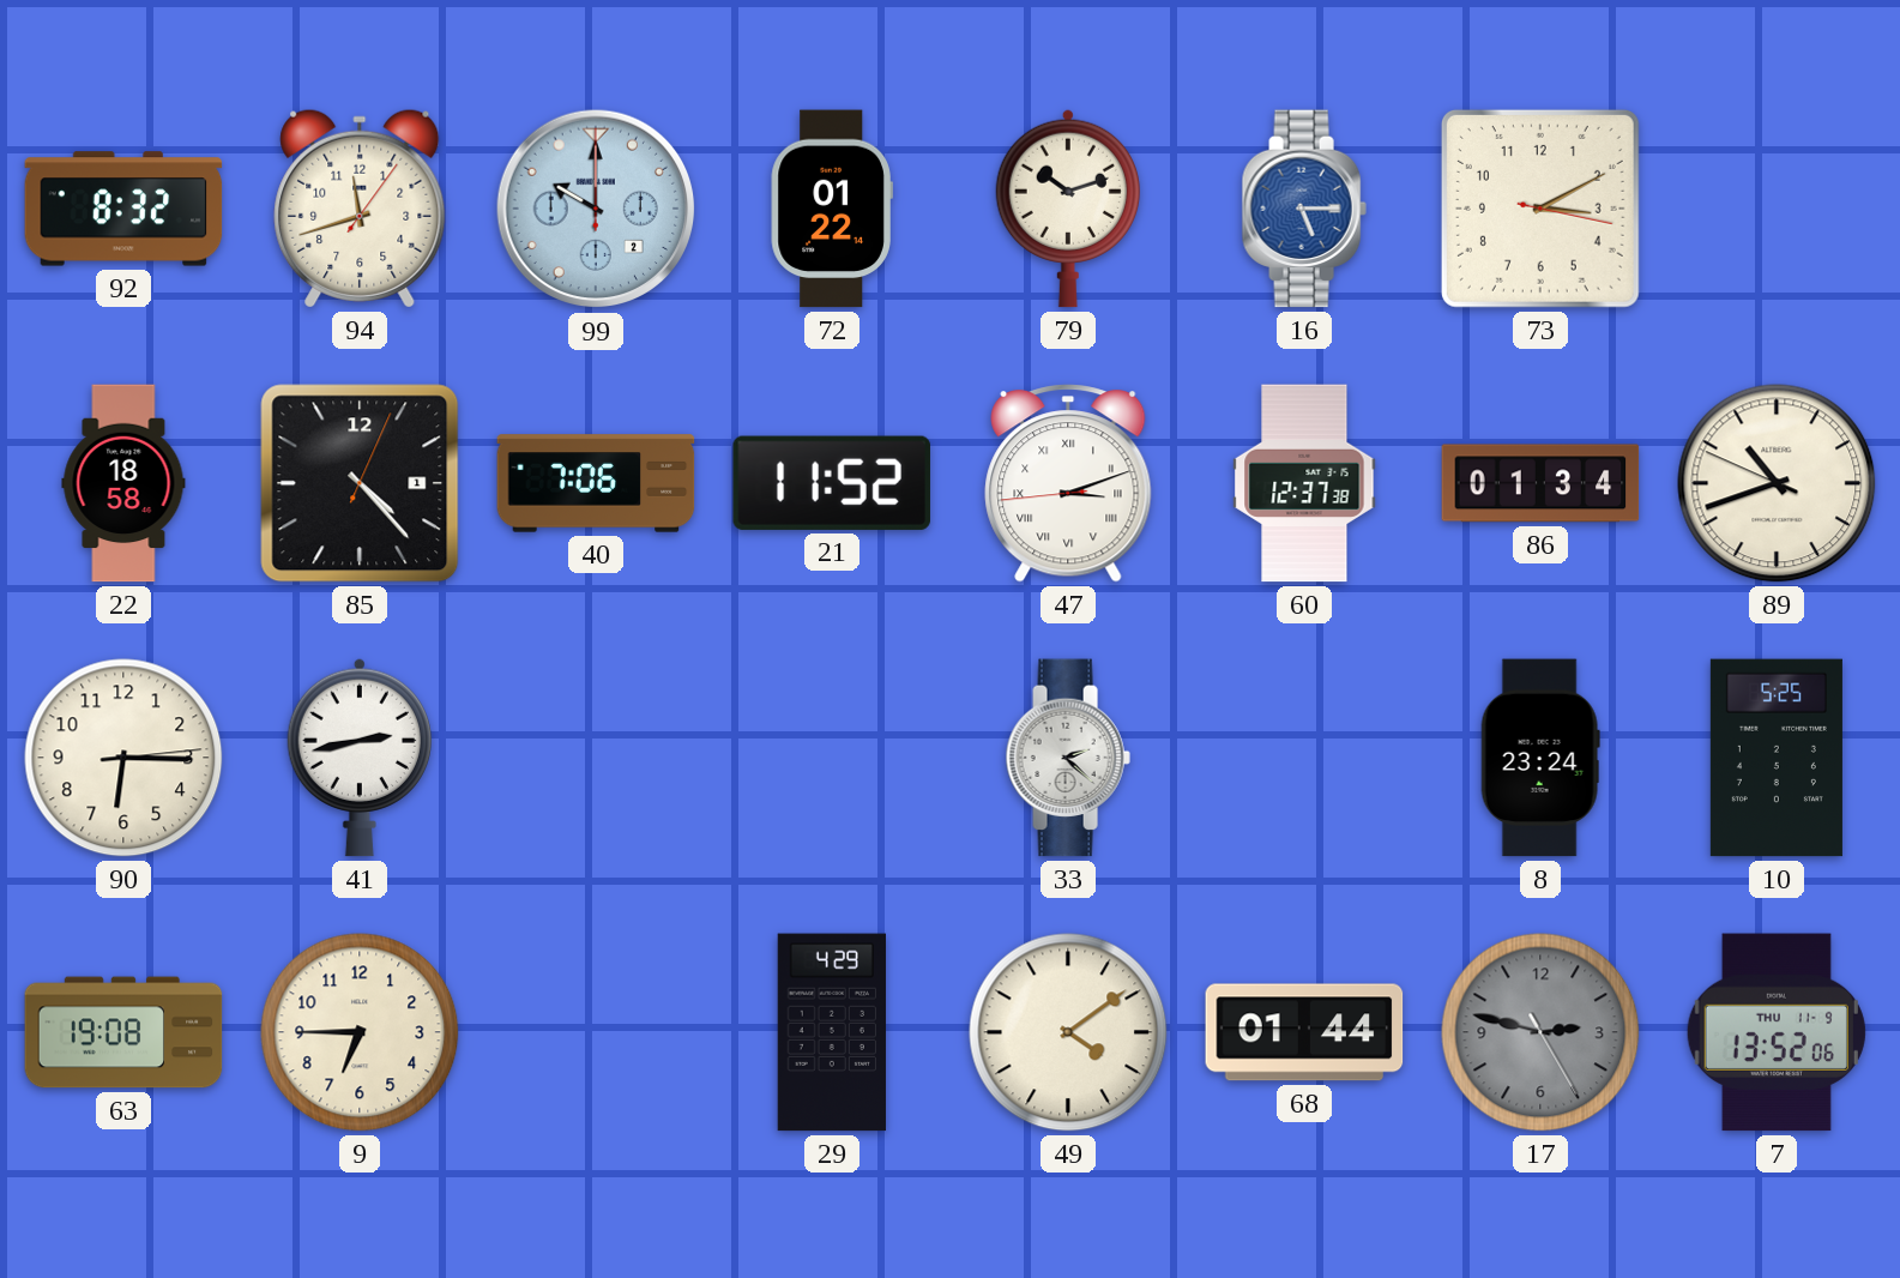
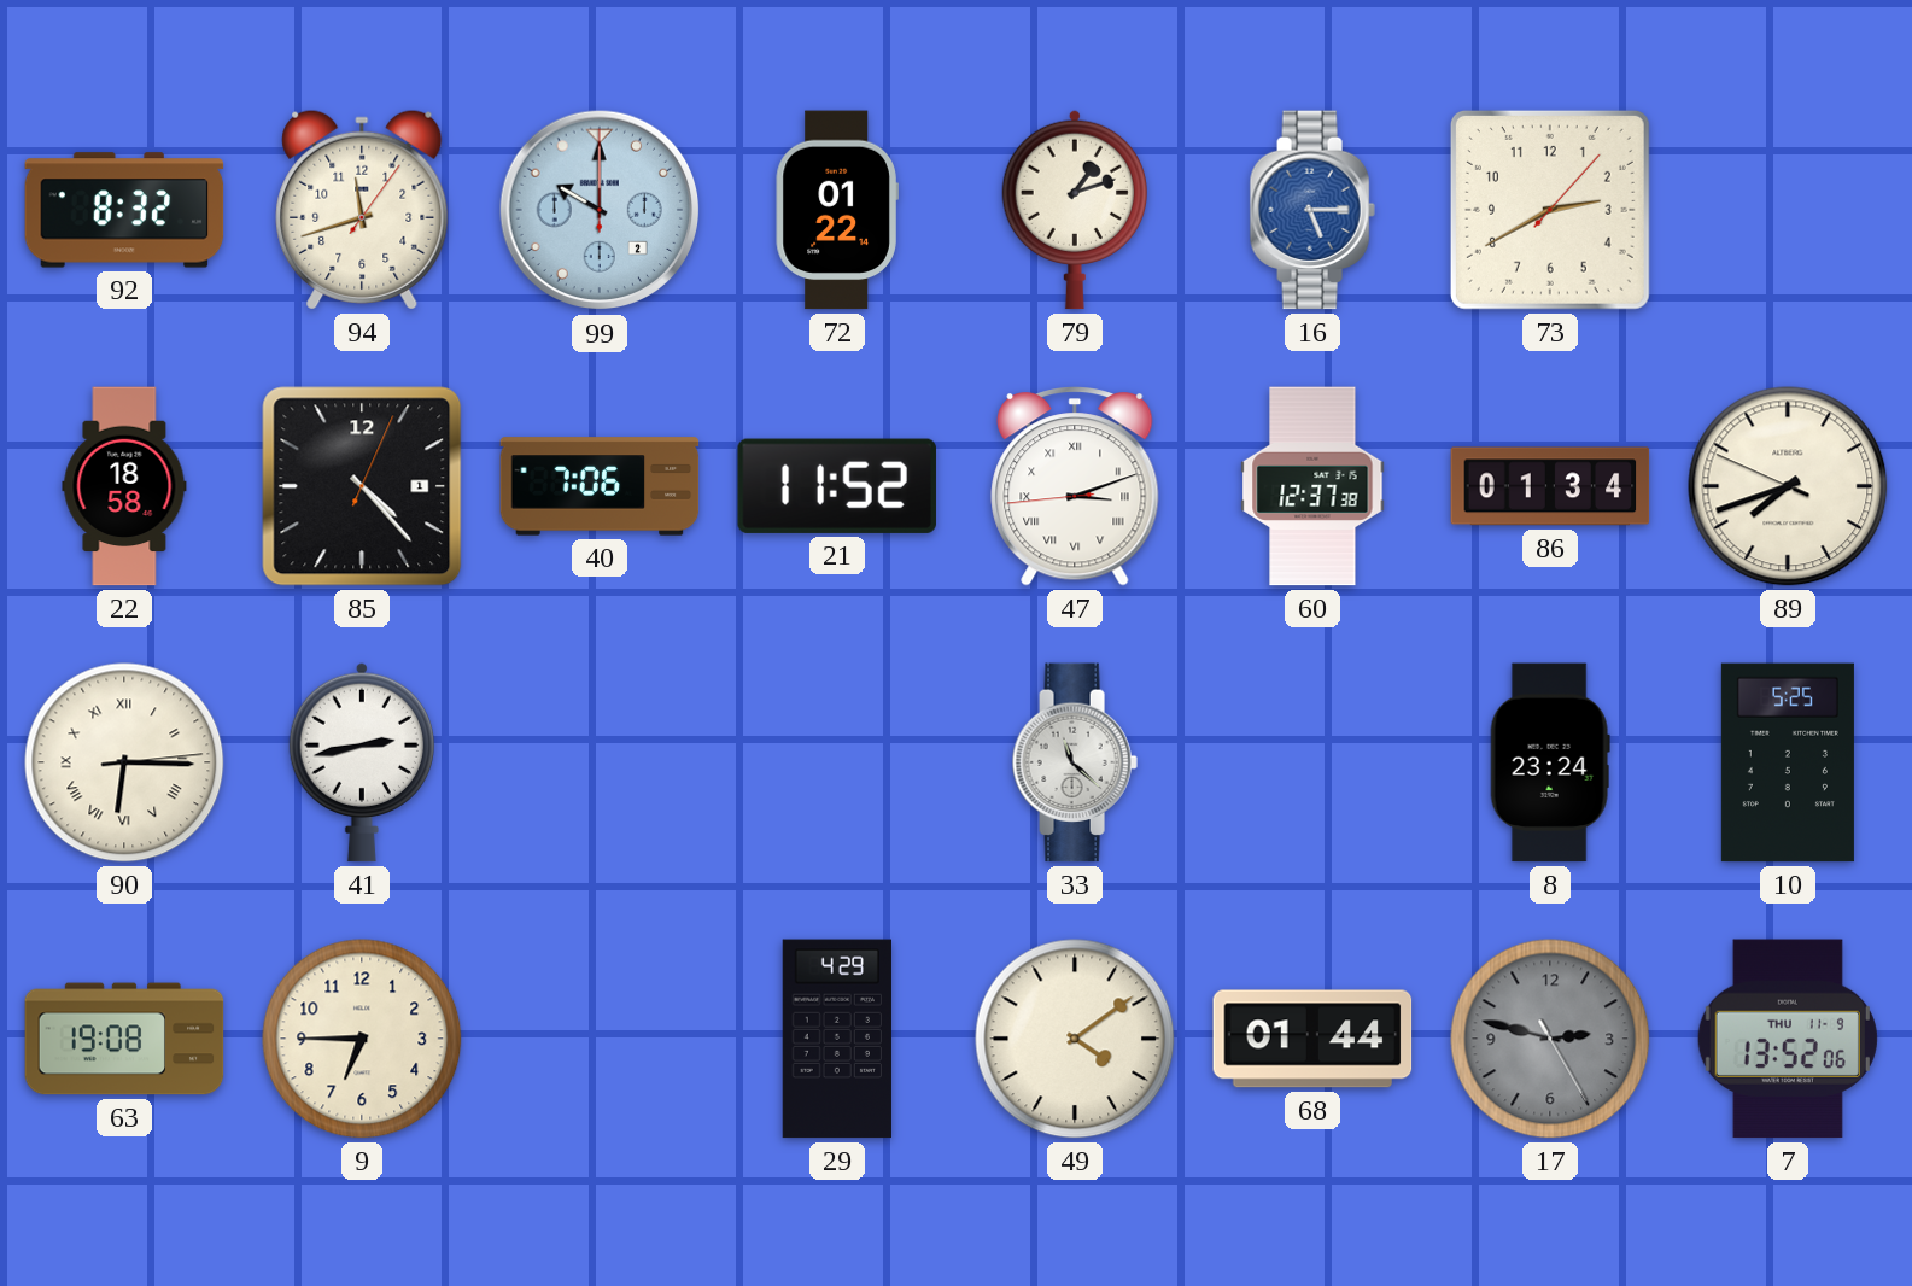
79: 10:12 -> 1:12 (1074, 210)
73: 3:10 -> 2:40 (1550, 210)
89: 10:41 -> 7:41 (1788, 486)
90 numerals: Arabic -> Roman (124, 762)
33: 2:22 -> 11:22 (1075, 762)
